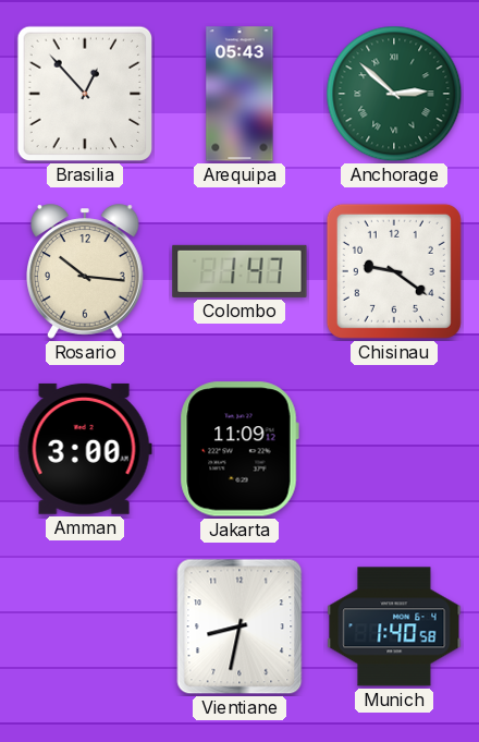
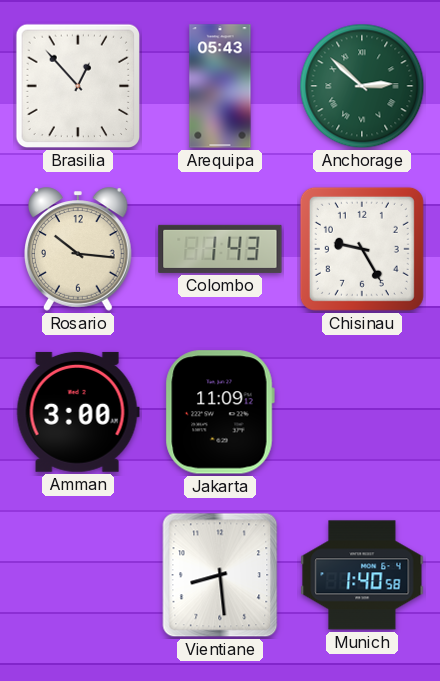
Colombo: 1:47 -> 1:43 (220, 249)
Chisinau: 9:21 -> 9:25 (362, 249)
Vientiane: 8:32 -> 8:29 (220, 575)
